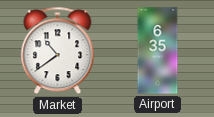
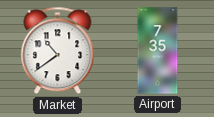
Airport: 6:35 -> 7:35 (158, 51)
